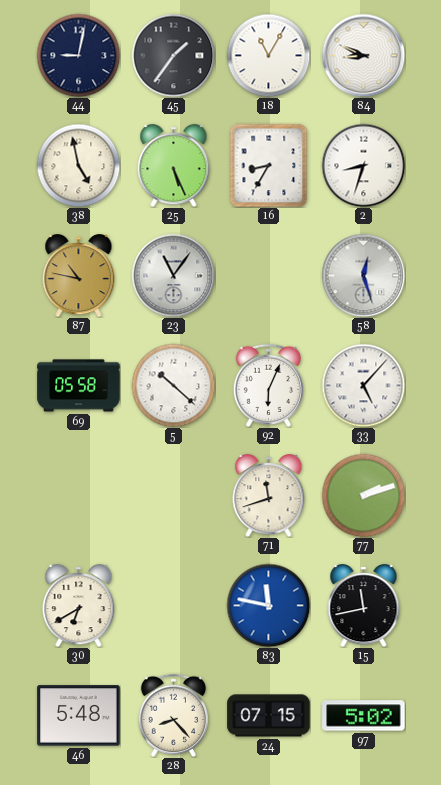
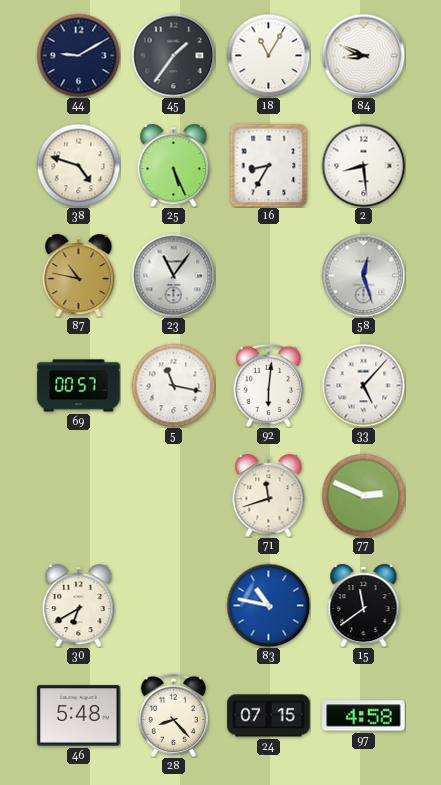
44: 9:02 -> 9:10 (78, 55)
38: 4:58 -> 4:48 (78, 165)
2: 8:33 -> 8:29 (363, 165)
69: 05:58 -> 00:57 (79, 386)
5: 10:22 -> 11:17 (173, 385)
92: 6:04 -> 6:01 (268, 385)
77: 2:12 -> 2:49 (363, 495)
83: 11:47 -> 10:47 (268, 605)
15: 11:43 -> 11:39 (364, 606)
97: 5:02 -> 4:58 (364, 716)
